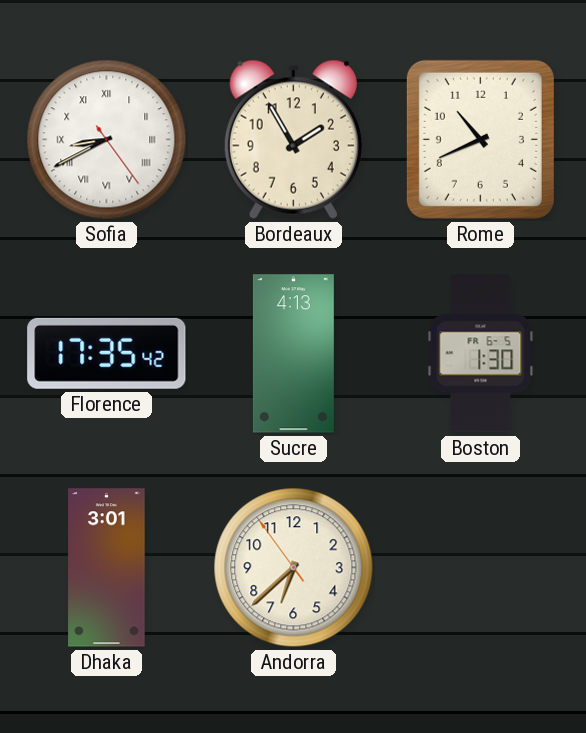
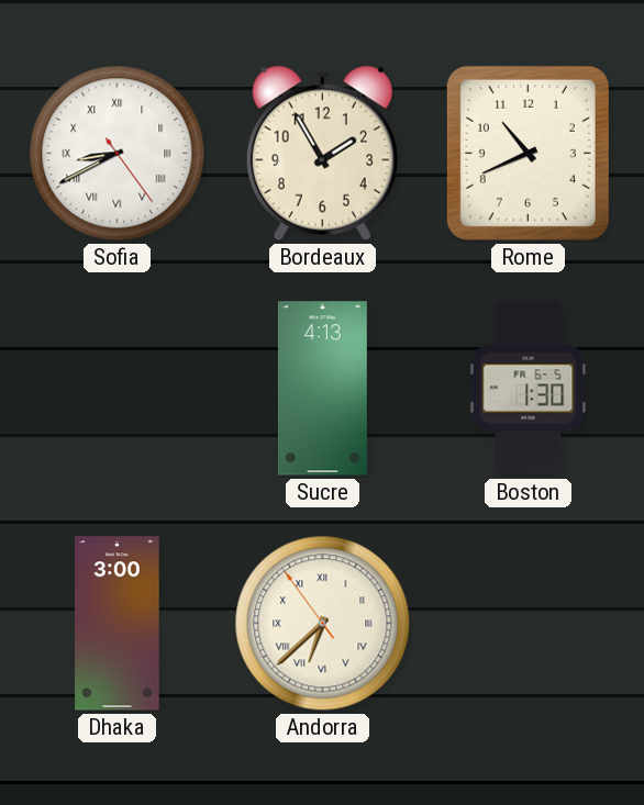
Florence: 17:35 -> none (107, 353)
Dhaka: 3:01 -> 3:00 (118, 624)
Andorra numerals: Arabic -> Roman (323, 624)
